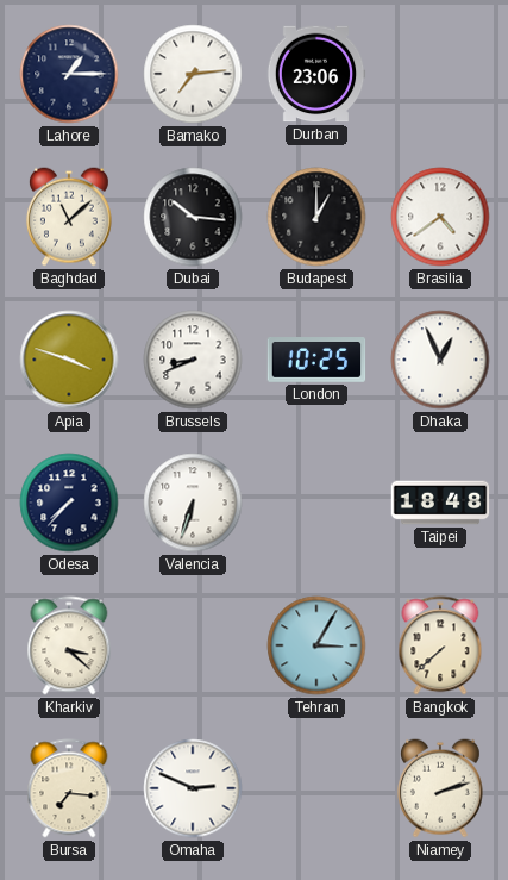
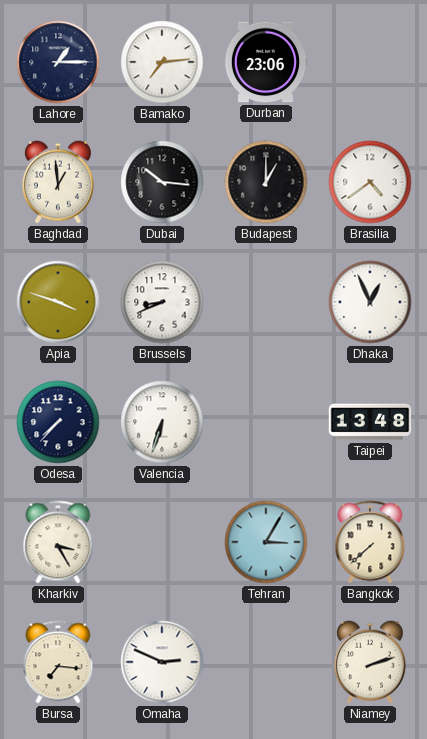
Baghdad: 11:08 -> 12:59 (58, 182)
London: 10:25 -> none (316, 361)
Taipei: 18:48 -> 13:48 (370, 422)
Kharkiv: 3:22 -> 3:25 (58, 542)
